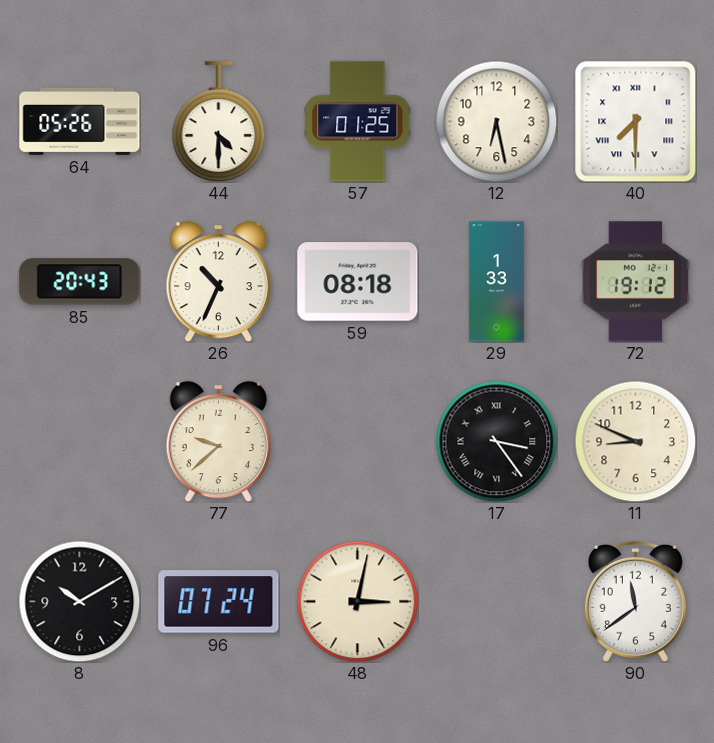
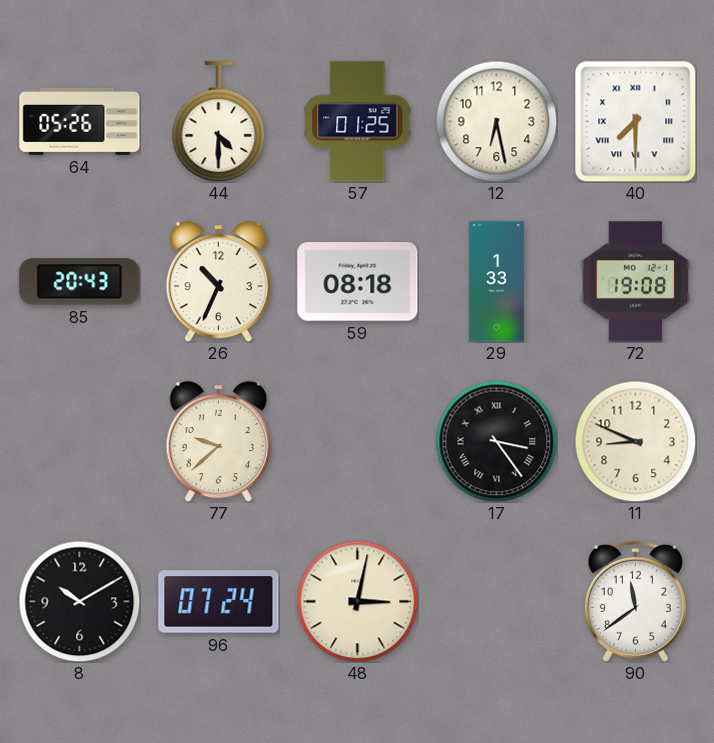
72: 19:12 -> 19:08 (636, 282)
